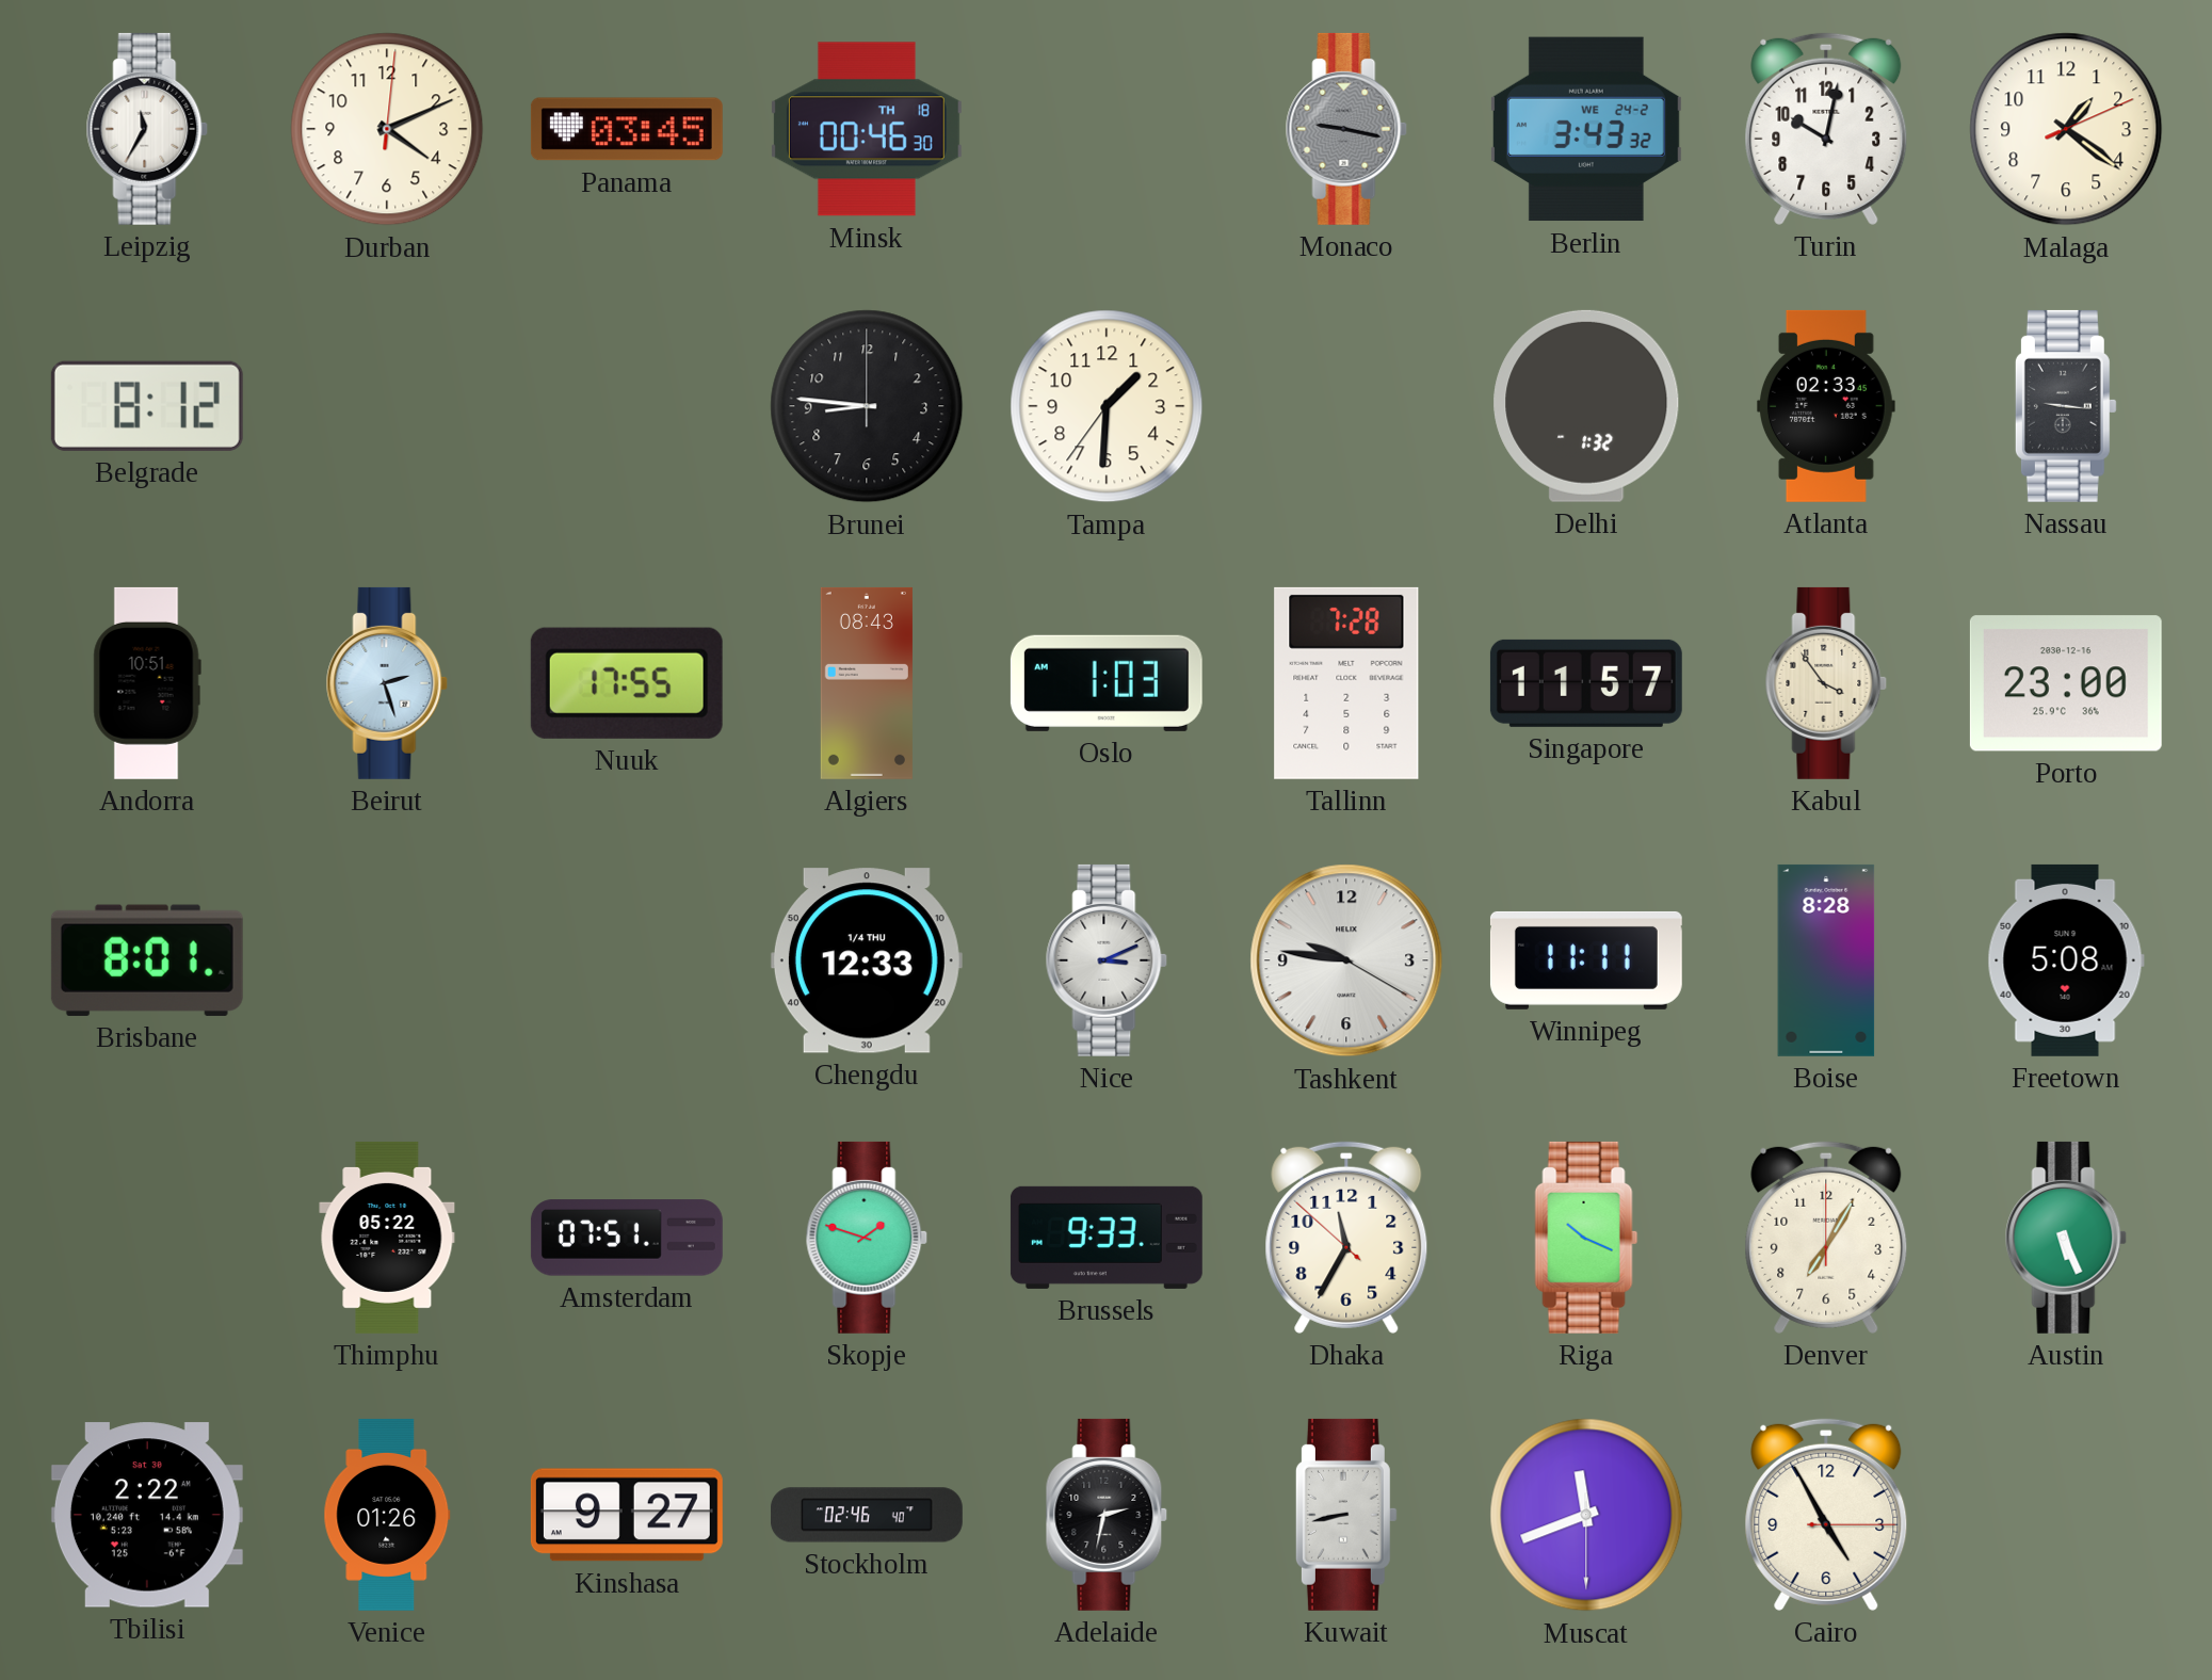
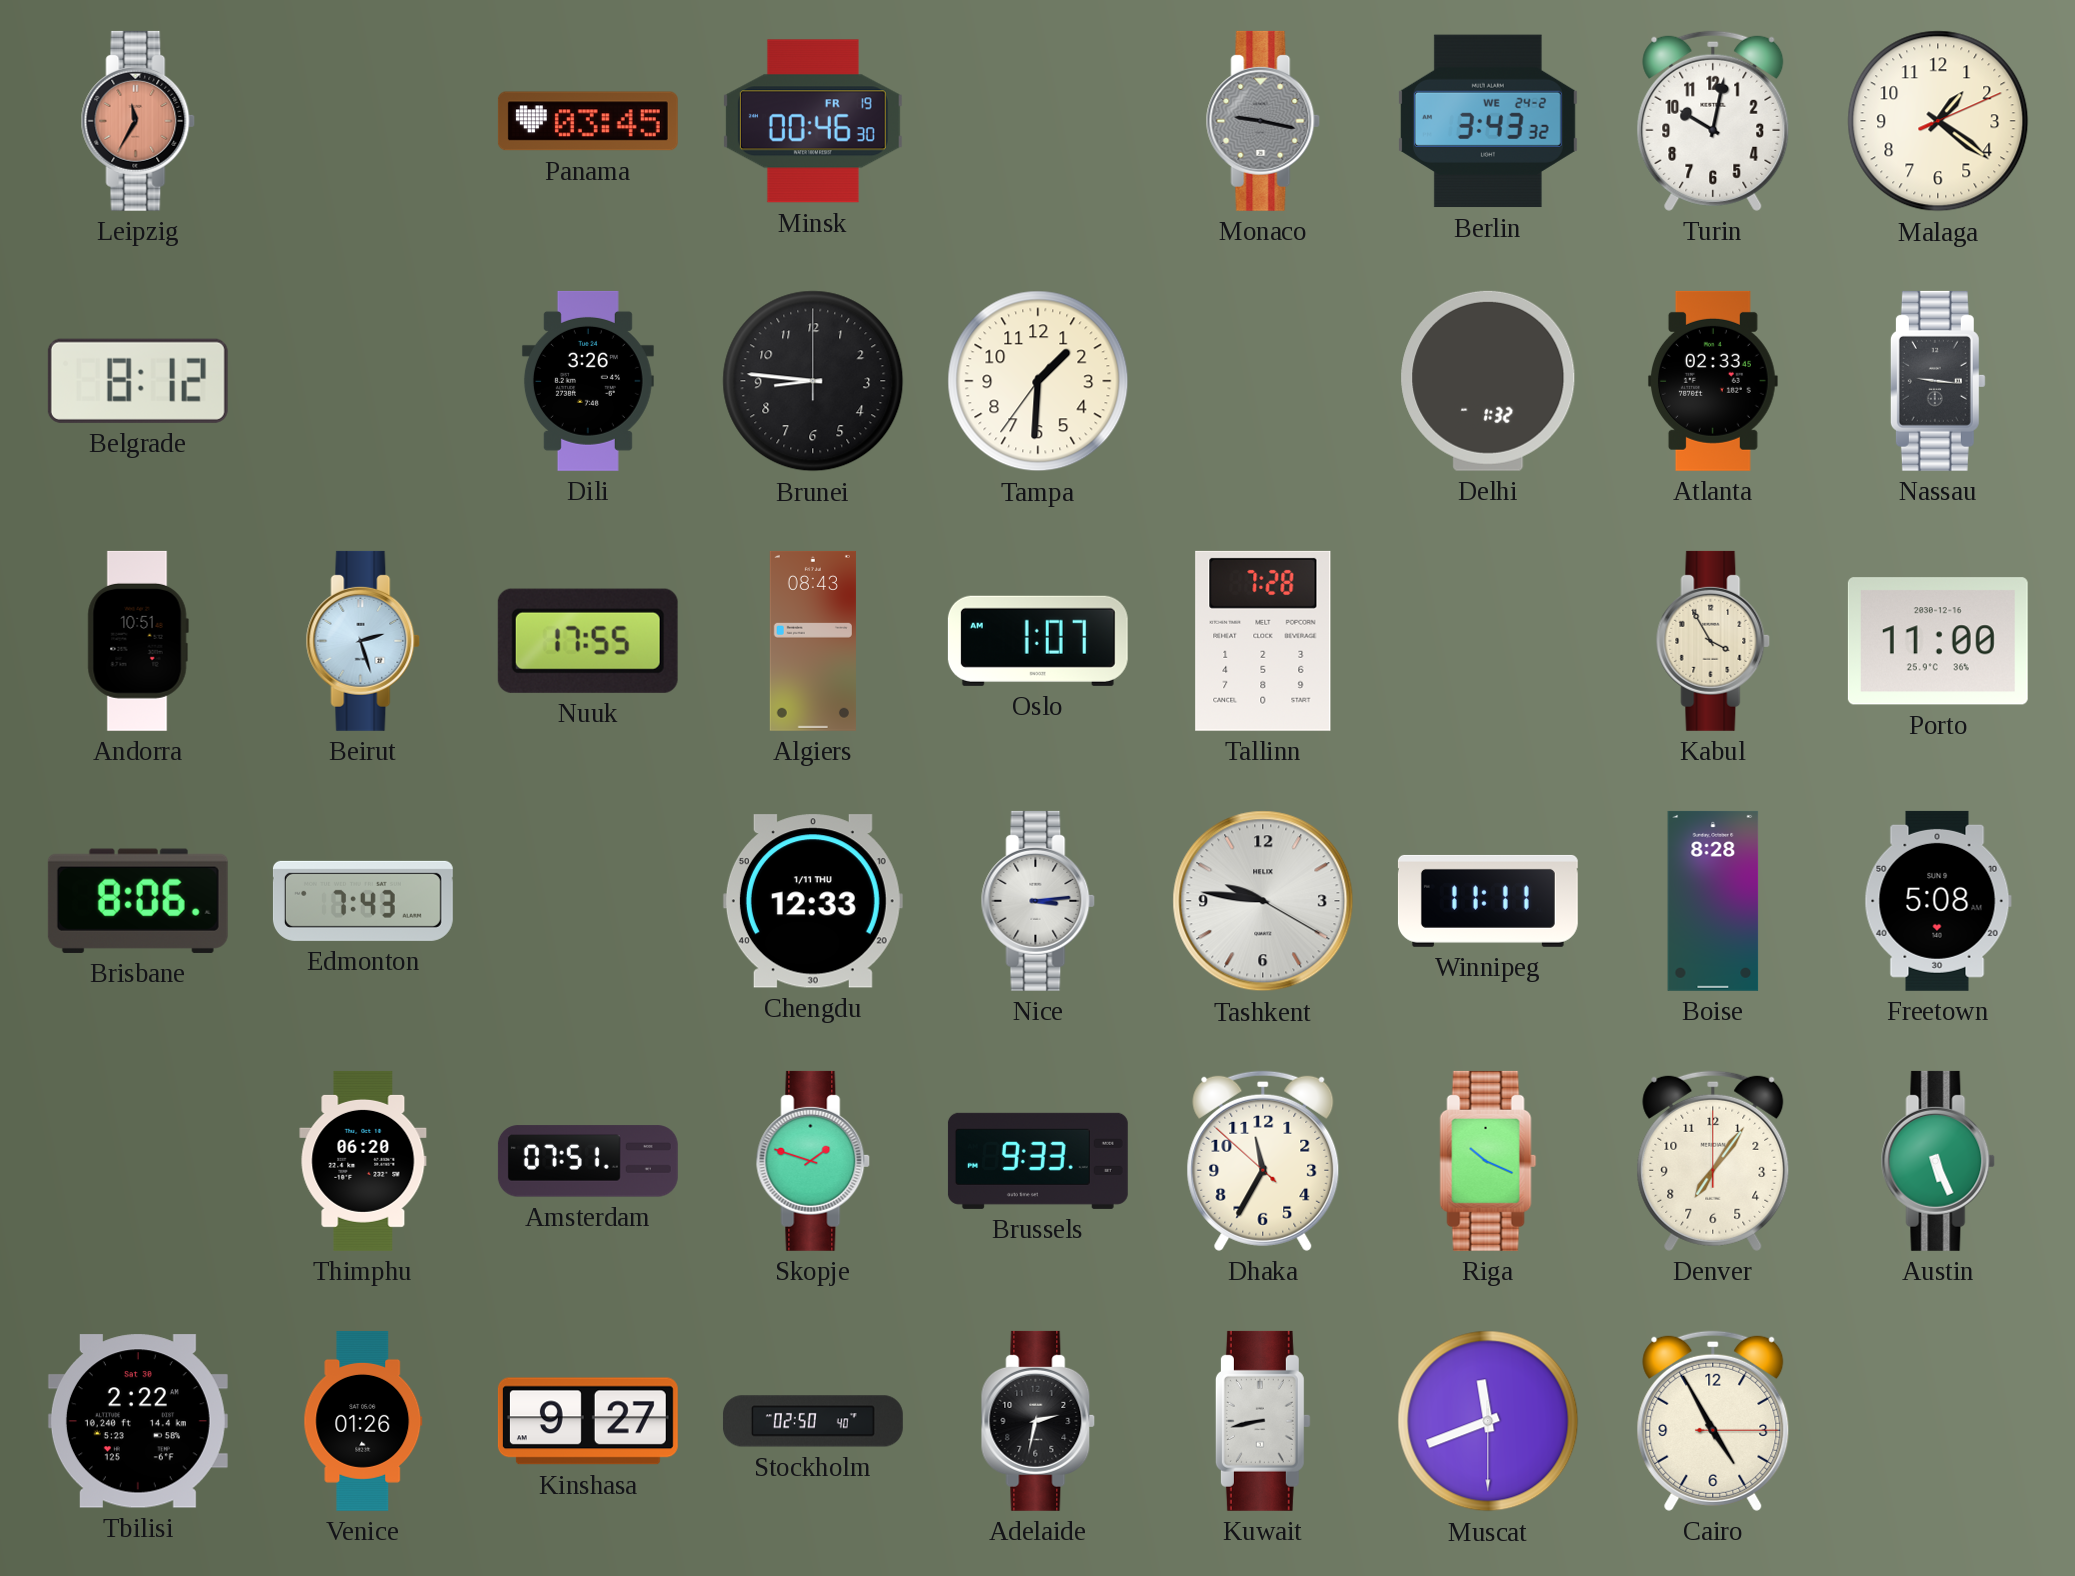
Leipzig dial: white -> salmon (138, 121)
Durban: 4:11 -> none (387, 129)
Minsk date: TH 18 -> FR 19 (813, 121)
Dili: none -> 3:26 (588, 381)
Oslo: 1:03 -> 1:07 (1038, 641)
Singapore: 11:57 -> none (1586, 683)
Kabul: 3:54 -> 3:55 (1713, 641)
Porto: 23:00 -> 11:00 (1938, 641)
Brisbane: 8:01 -> 8:06 (138, 901)
Edmonton: none -> 7:43 (363, 901)
Chengdu date: 1/4 THU -> 1/11 THU (813, 901)
Nice: 3:11 -> 3:14 (1038, 901)
Thimphu: 05:22 -> 06:20 (363, 1161)
Denver: 7:05 -> 7:06 (1713, 1161)
Stockholm: 02:46 -> 02:50 (813, 1421)
